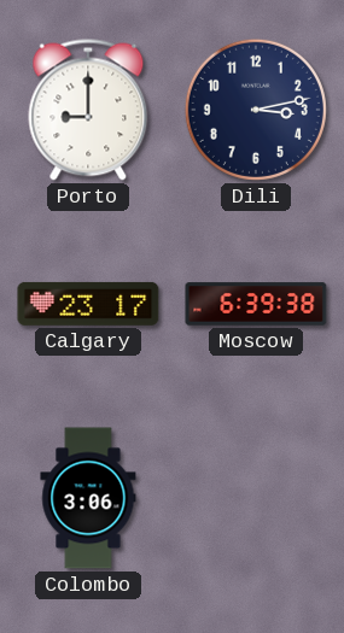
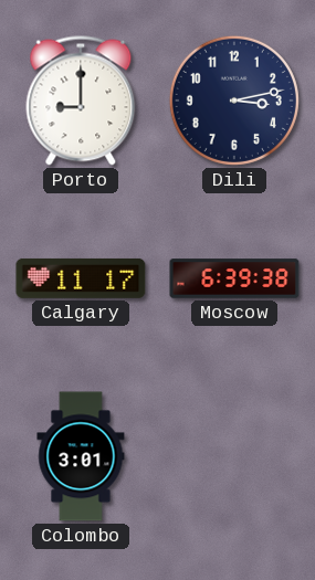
Calgary: 23:17 -> 11:17 (81, 278)
Colombo: 3:06 -> 3:01 (81, 456)
